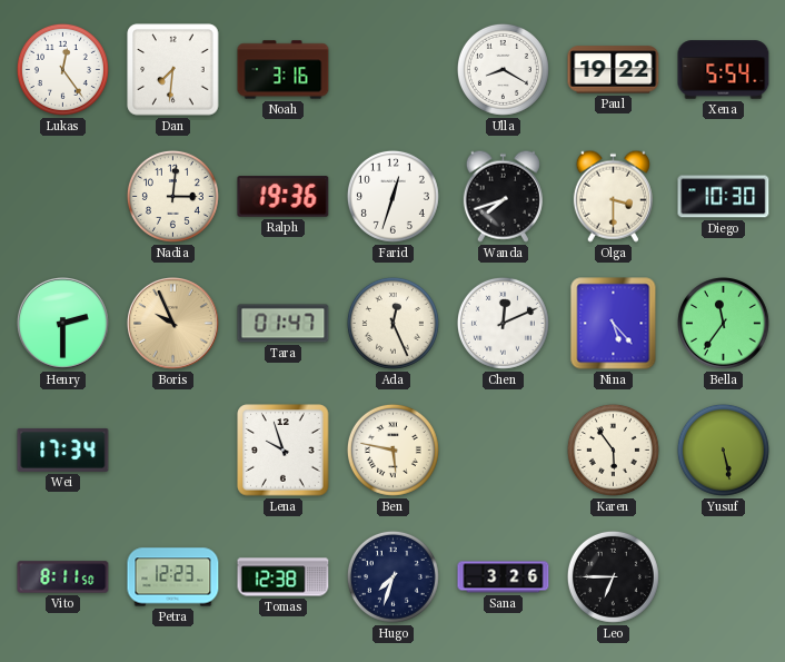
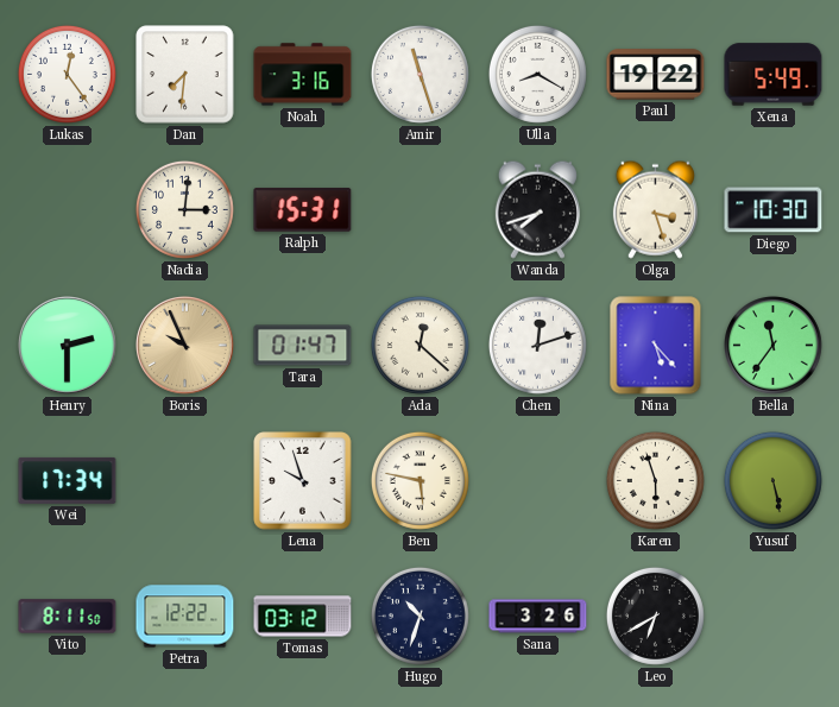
Amir: none -> 11:27 (419, 74)
Xena: 5:54 -> 5:49 (774, 75)
Ralph: 19:36 -> 15:31 (303, 210)
Farid: 12:33 -> none (392, 196)
Olga: 3:30 -> 3:27 (655, 209)
Ada: 12:26 -> 12:22 (419, 345)
Chen: 12:11 -> 12:12 (537, 345)
Karen: 5:54 -> 5:57 (655, 480)
Petra: 12:23 -> 12:22 (185, 617)
Tomas: 12:38 -> 03:12 (303, 617)
Hugo: 7:33 -> 10:33 (419, 616)
Leo: 6:45 -> 6:40 (655, 616)
